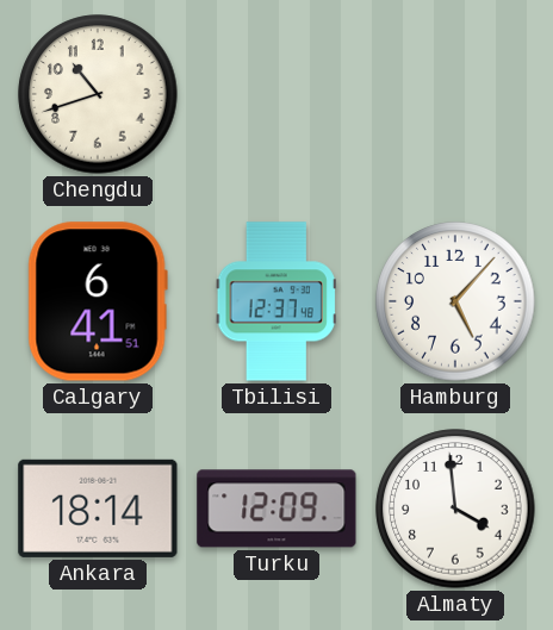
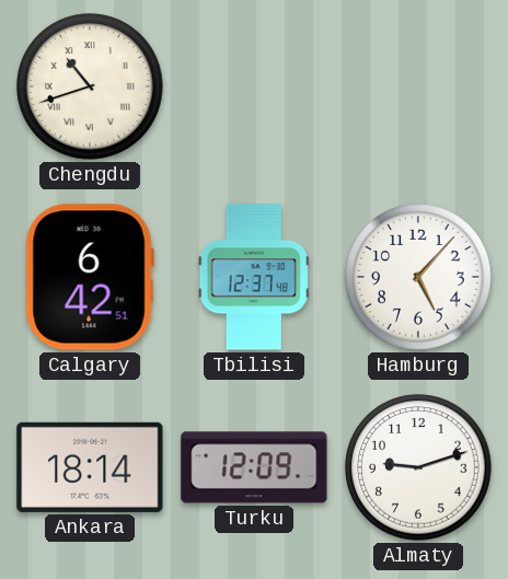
Chengdu numerals: Arabic -> Roman (90, 86)
Calgary: 6:41 -> 6:42 (90, 277)
Almaty: 3:59 -> 9:12 (418, 467)
